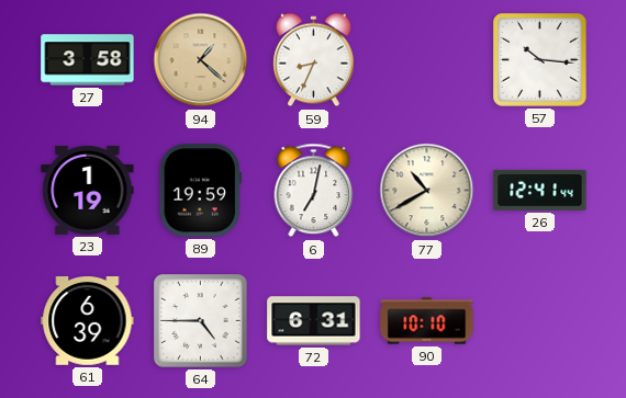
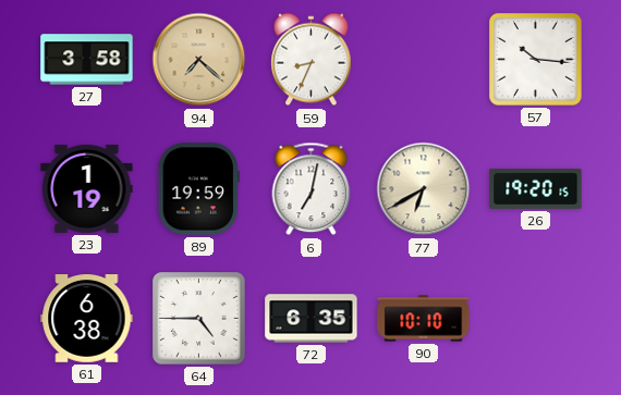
94: 1:22 -> 7:22 (199, 60)
77: 10:40 -> 6:40 (424, 189)
26: 12:41 -> 19:20 (536, 188)
61: 6:39 -> 6:38 (87, 319)
72: 6:31 -> 6:35 (312, 319)
